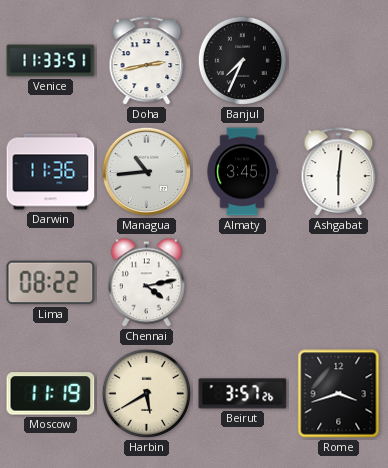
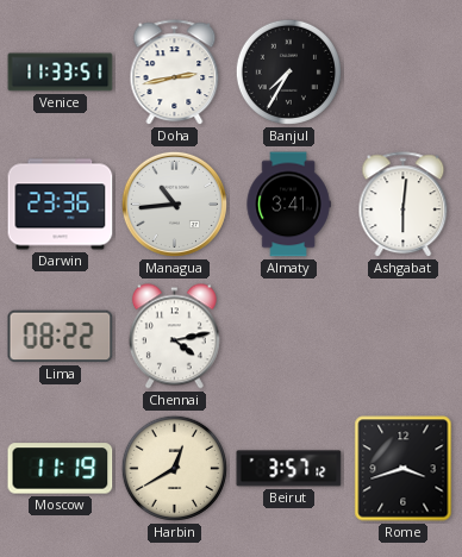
Banjul: 7:34 -> 7:35 (288, 71)
Darwin: 11:36 -> 23:36 (61, 205)
Almaty: 3:45 -> 3:41 (288, 205)
Harbin: 5:40 -> 12:40 (174, 468)
Beirut: 3:57:26 -> 3:57:12 (289, 469)
